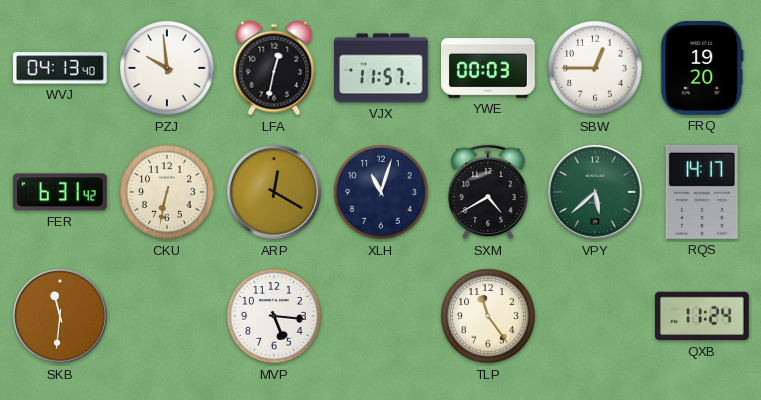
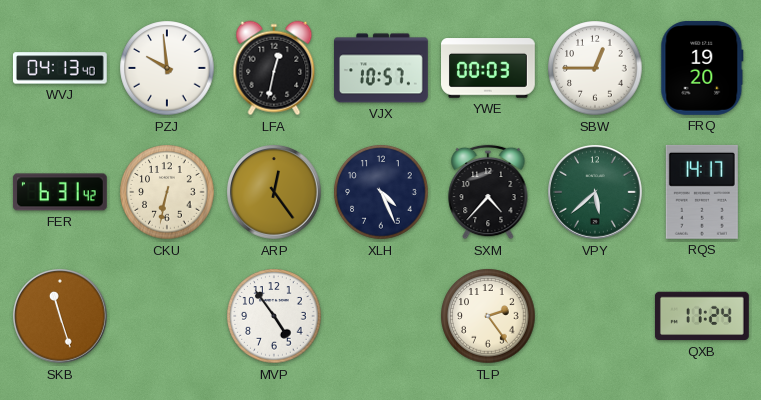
VJX: 11:57 -> 10:57 (382, 68)
ARP: 12:20 -> 12:24 (275, 193)
XLH: 11:03 -> 4:26 (381, 192)
SXM: 4:40 -> 4:37 (488, 192)
SKB: 11:31 -> 11:27 (61, 317)
MVP: 5:16 -> 4:54 (274, 316)
TLP: 11:24 -> 2:24 (488, 316)
